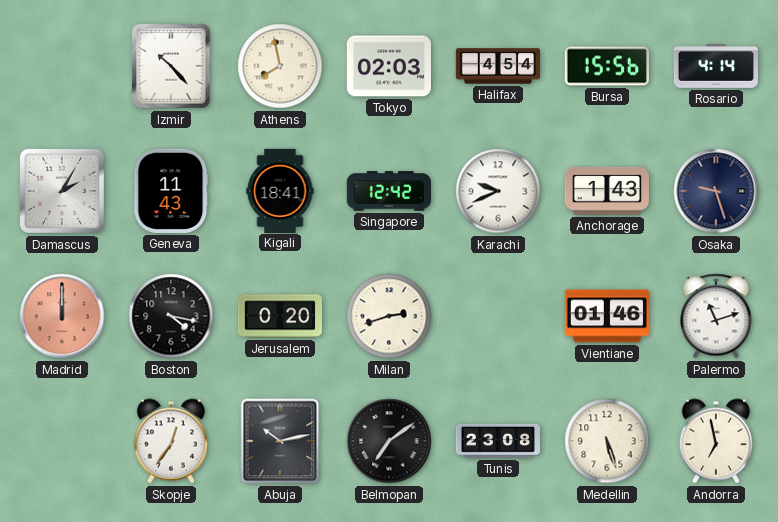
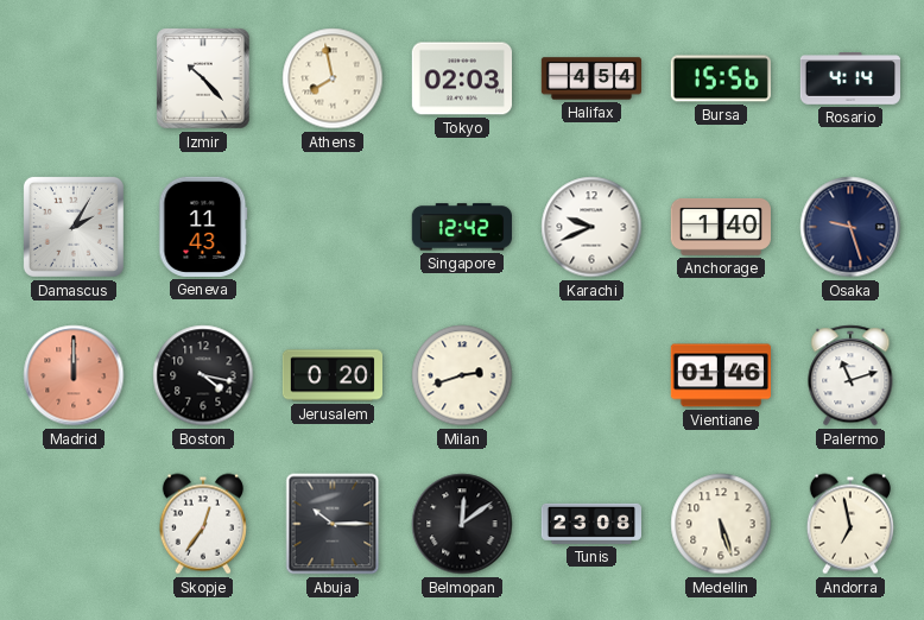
Kigali: 18:41 -> none (280, 190)
Anchorage: 1:43 -> 1:40 (721, 227)
Abuja: 10:13 -> 10:15 (333, 524)
Belmopan: 7:09 -> 12:09 (462, 524)
